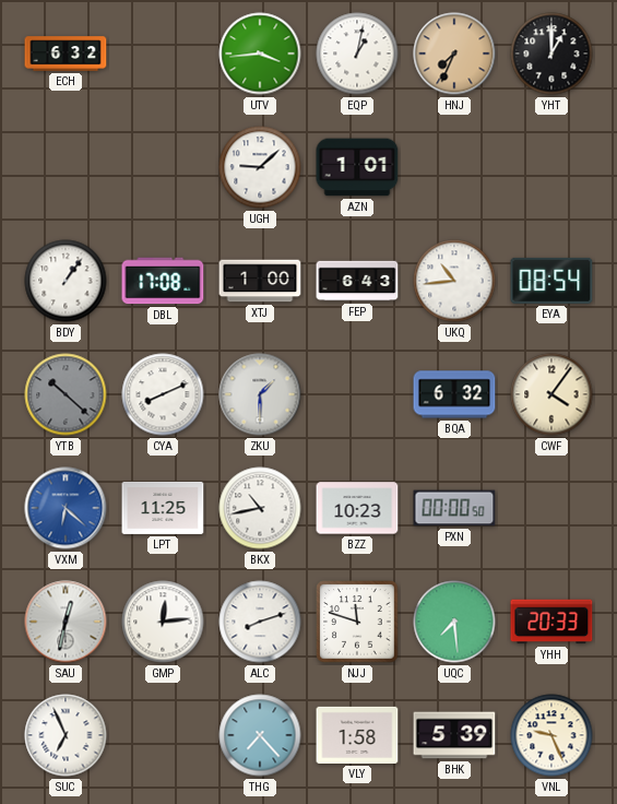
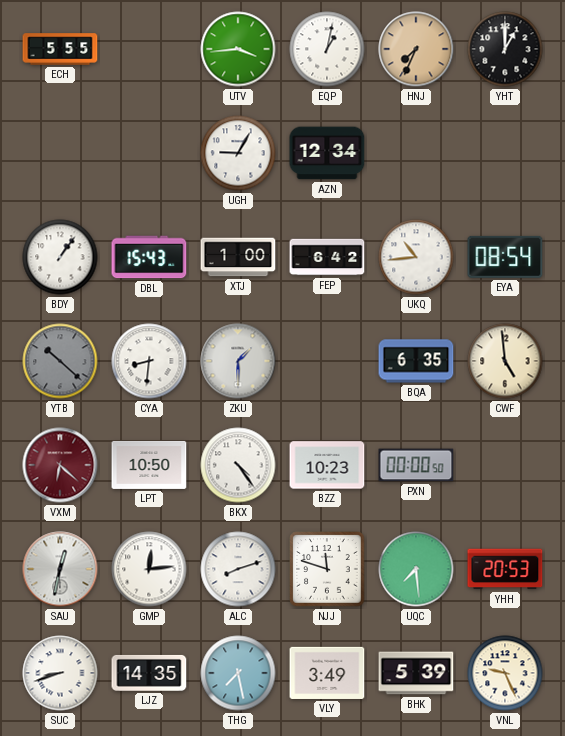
ECH: 6:32 -> 5:55 (60, 49)
UGH: 9:08 -> 9:05 (238, 153)
AZN: 1:01 -> 12:34 (327, 153)
DBL: 17:08 -> 15:43 (149, 257)
FEP: 6:43 -> 6:42 (327, 257)
CYA: 8:11 -> 8:31 (149, 361)
BQA: 6:32 -> 6:35 (416, 361)
CWF: 4:06 -> 4:59 (505, 361)
VXM dial: blue -> burgundy (60, 465)
LPT: 11:25 -> 10:50 (149, 465)
BKX: 10:43 -> 4:24 (238, 465)
YHH: 20:33 -> 20:53 (505, 569)
SUC: 6:56 -> 8:42 (60, 673)
LJZ: none -> 14:35 (149, 673)
THG: 7:23 -> 7:28 (238, 673)
VLY: 1:58 -> 3:49 (327, 673)
